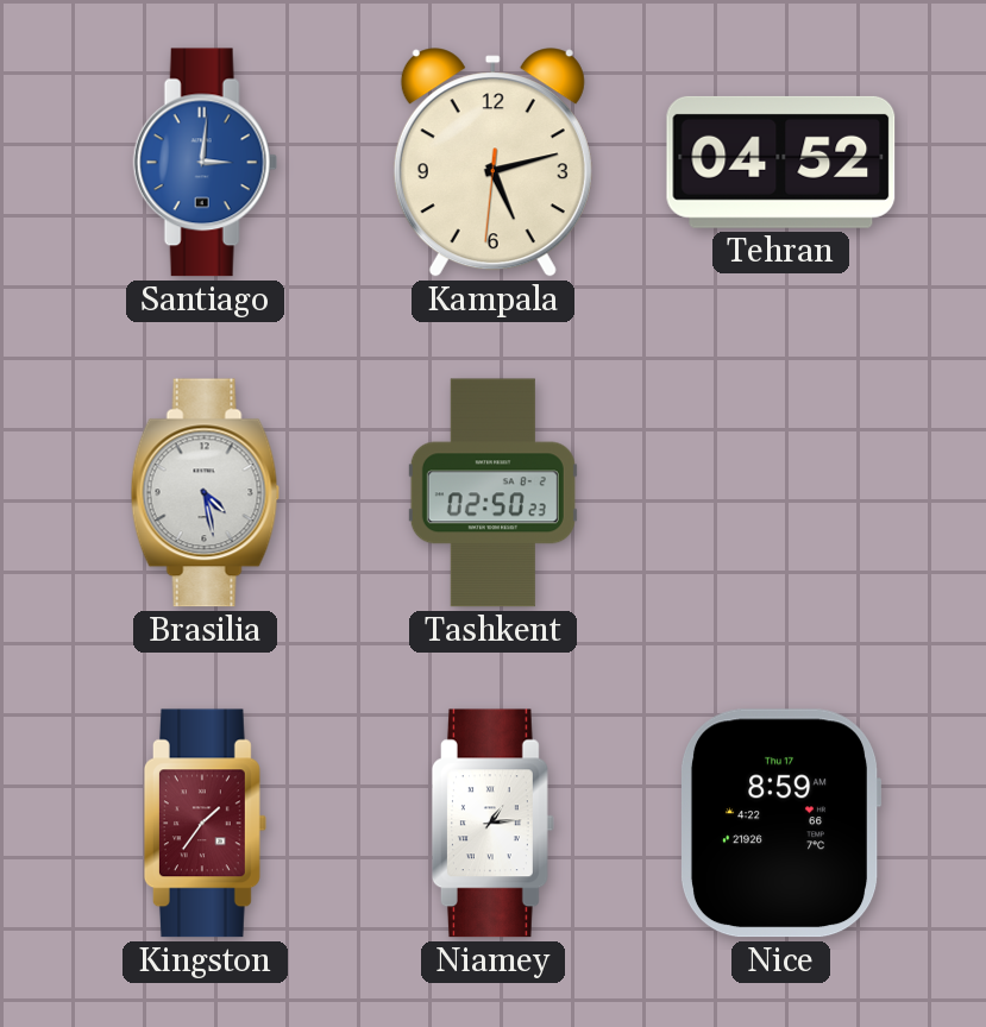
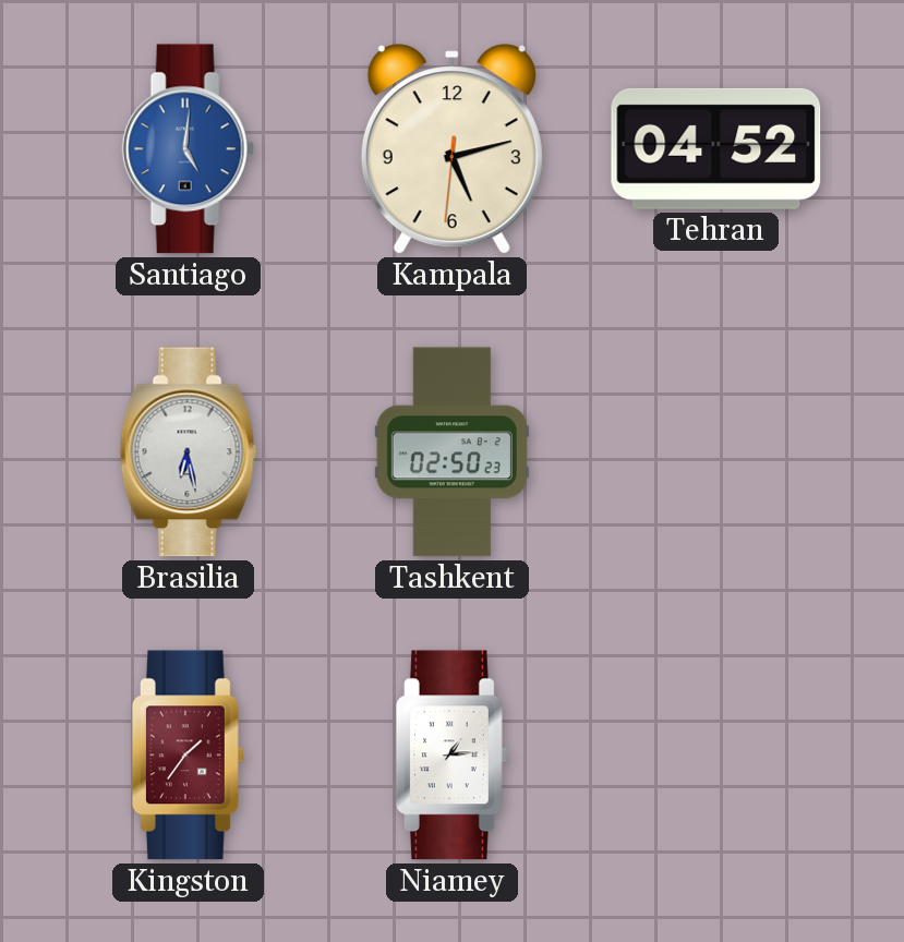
Santiago: 3:01 -> 5:01 (188, 149)
Brasilia: 4:28 -> 6:28 (188, 452)
Nice: 8:59 -> none (780, 824)
